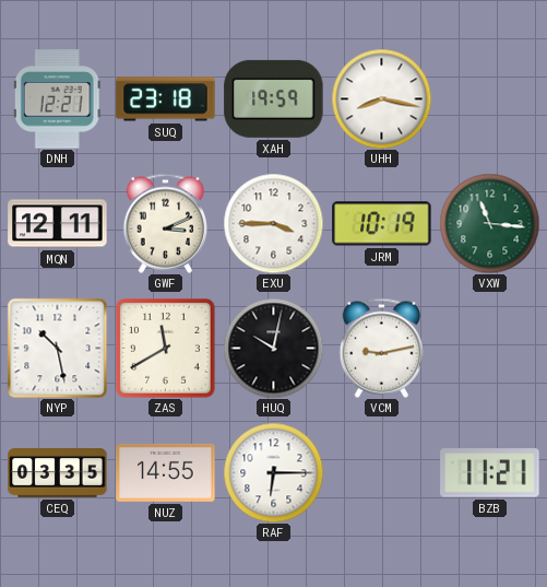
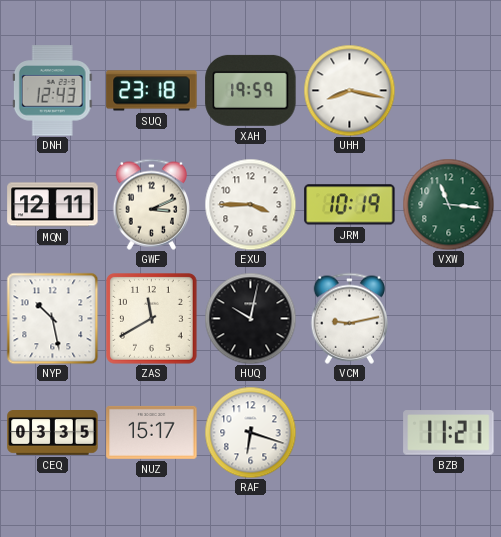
DNH: 12:21 -> 12:43 (52, 91)
NUZ: 14:55 -> 15:17 (152, 432)
RAF: 6:15 -> 6:18 (250, 432)
